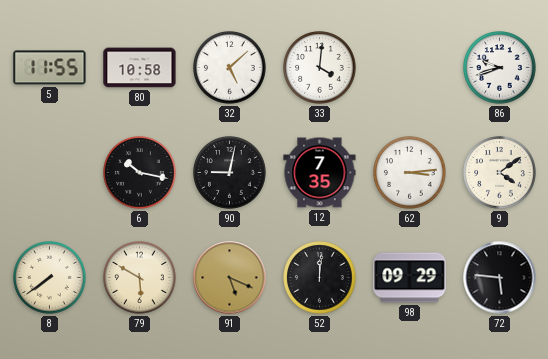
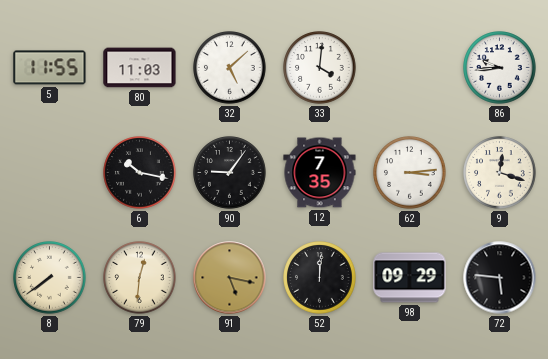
80: 10:58 -> 11:03 (140, 68)
86: 9:42 -> 9:44 (500, 68)
90: 9:02 -> 9:06 (230, 173)
9: 4:09 -> 12:18 (500, 173)
79: 5:50 -> 12:31 (140, 278)
91: 5:19 -> 5:17 (230, 278)
